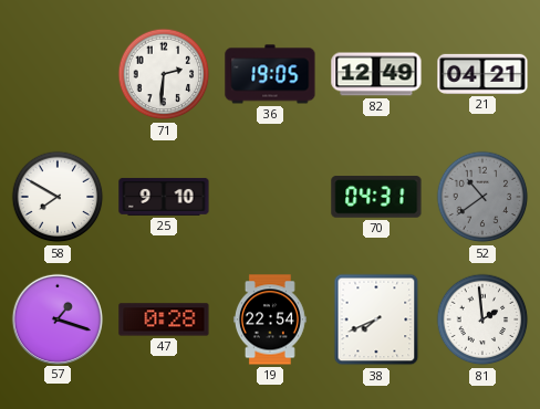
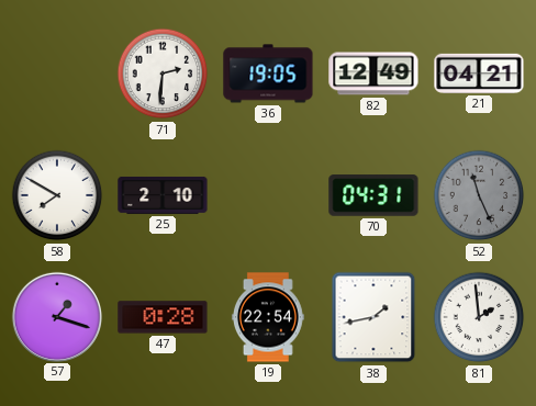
25: 9:10 -> 2:10 (163, 195)
52: 10:39 -> 11:26 (479, 195)
38: 7:41 -> 1:43 (373, 317)
